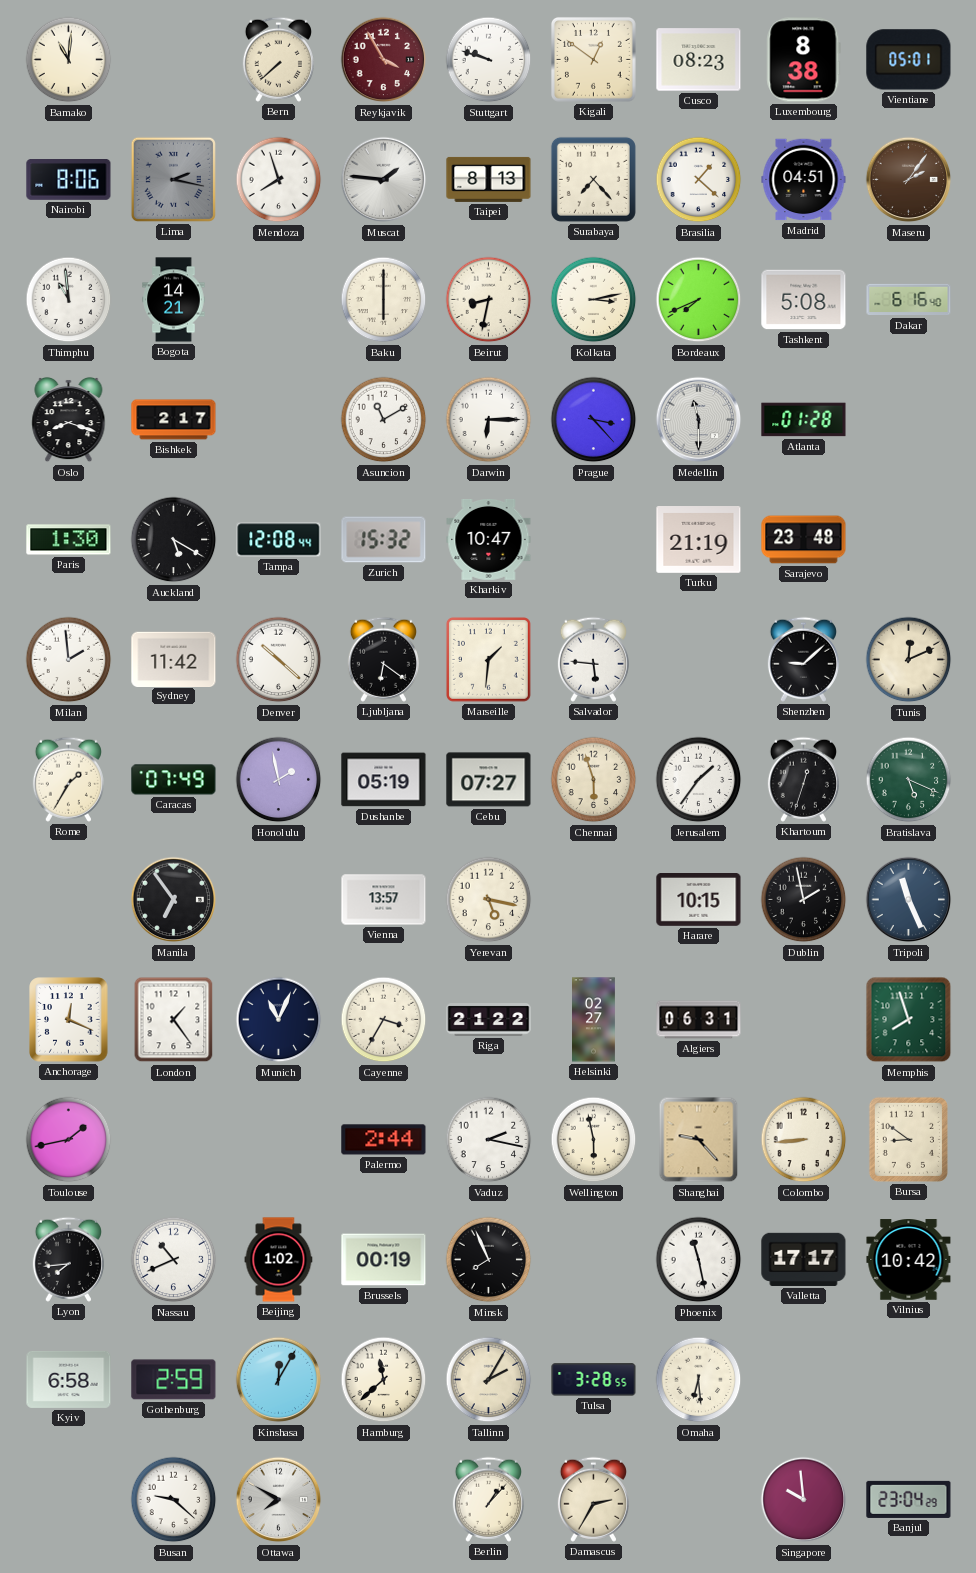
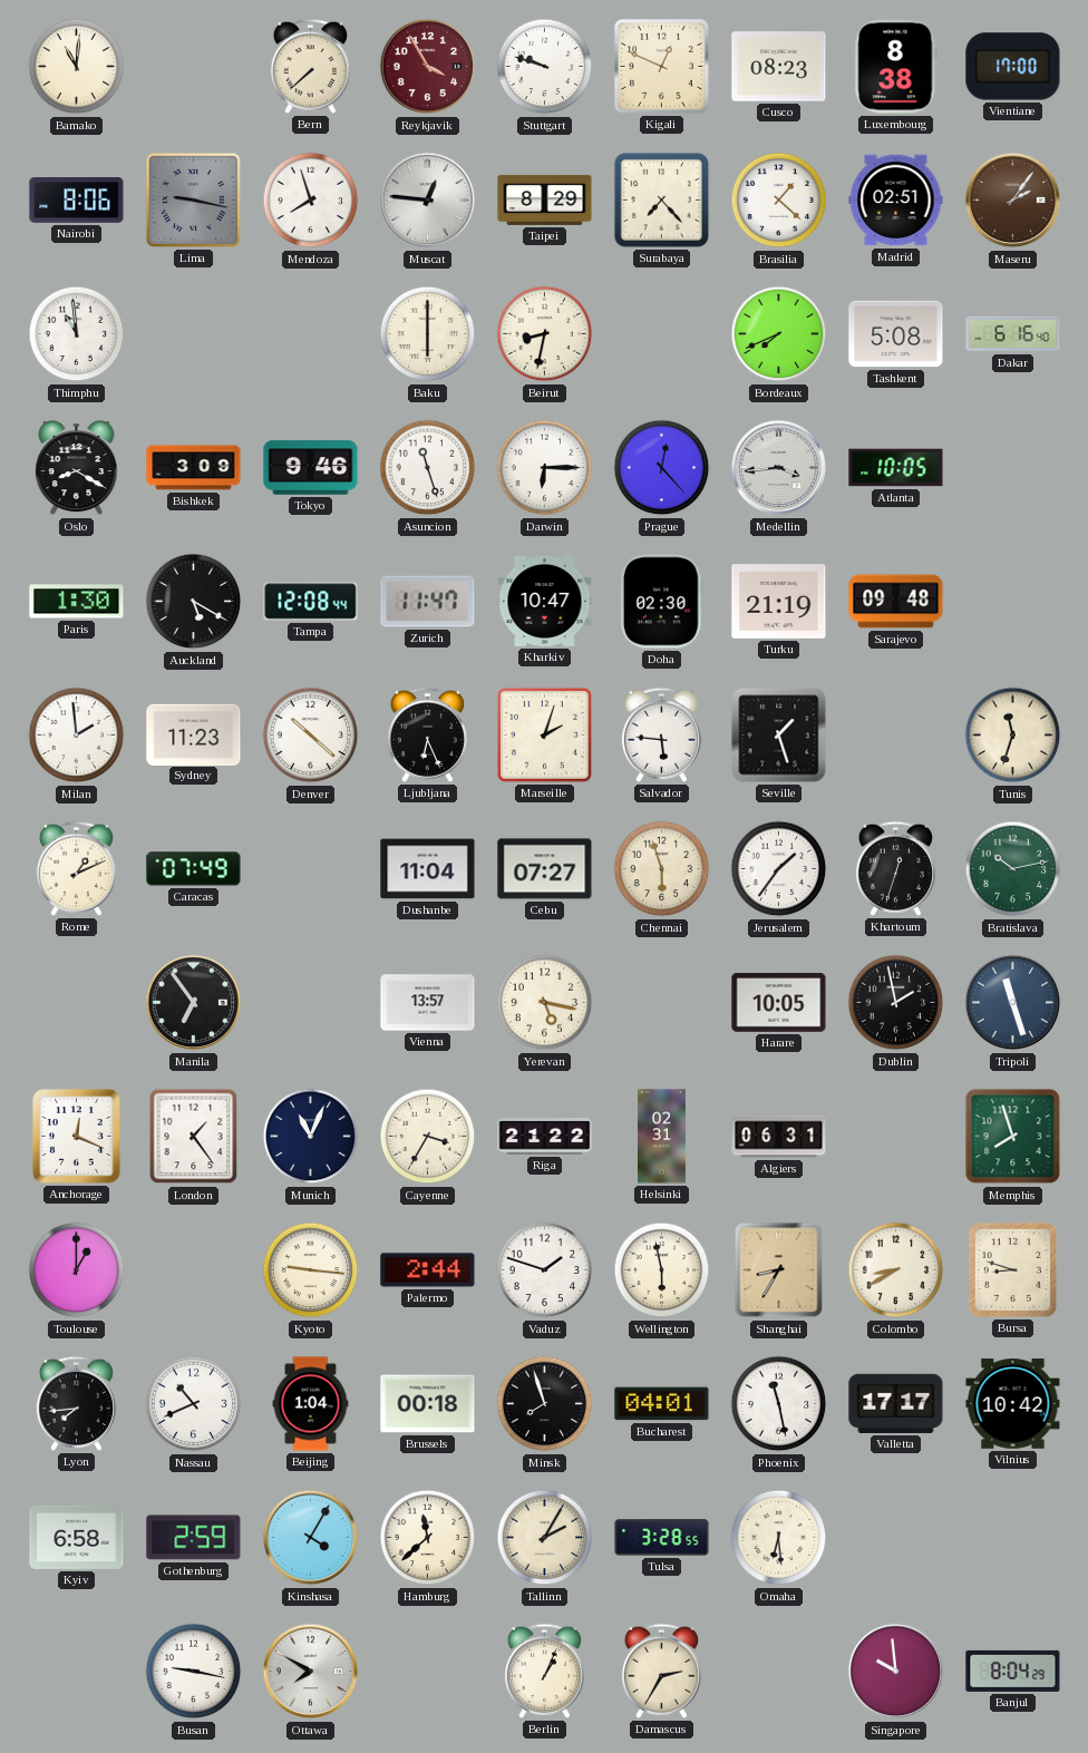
Kigali: 12:51 -> 12:49 (661, 66)
Vientiane: 05:01 -> 17:00 (1013, 67)
Lima: 2:17 -> 9:17 (193, 199)
Muscat: 1:46 -> 12:46 (428, 201)
Taipei: 8:13 -> 8:29 (545, 199)
Madrid: 04:51 -> 02:51 (896, 201)
Bogota: 14:21 -> none (174, 300)
Kolkata: 3:13 -> none (594, 300)
Oslo: 8:18 -> 8:20 (77, 468)
Bishkek: 2:17 -> 3:09 (194, 468)
Tokyo: none -> 9:46 (311, 468)
Asuncion: 11:10 -> 11:27 (428, 468)
Prague: 3:23 -> 12:23 (662, 468)
Medellin: 11:30 -> 3:44 (779, 468)
Atlanta: 01:28 -> 10:05 (896, 468)
Zurich: 15:32 -> 11:47 (428, 602)
Doha: none -> 02:30 (661, 602)
Sarajevo: 23:48 -> 09:48 (896, 602)
Sydney: 11:42 -> 11:23 (194, 734)
Ljubljana: 6:21 -> 6:26 (427, 734)
Marseille: 1:31 -> 2:03 (544, 734)
Seville: none -> 1:27 (779, 736)
Shenzhen: 9:08 -> none (803, 659)
Tunis: 12:11 -> 11:33 (1013, 736)
Rome: 1:35 -> 1:11 (76, 868)
Honolulu: 1:58 -> none (279, 780)
Dushanbe: 05:19 -> 11:04 (428, 869)
Bratislava: 5:19 -> 10:13 (1013, 869)
Harare: 10:15 -> 10:05 (779, 1003)
Tripoli: 11:26 -> 11:27 (1013, 1003)
Helsinki: 02:27 -> 02:31 (662, 1137)
Toulouse: 1:43 -> 1:00 (77, 1270)
Kyoto: none -> 9:16 (311, 1270)
Vaduz: 2:17 -> 1:48 (545, 1270)
Shanghai: 9:23 -> 8:35 (779, 1270)
Colombo: 8:44 -> 8:40 (896, 1270)
Bursa: 8:51 -> 8:48 (1012, 1269)
Beijing: 1:02 -> 1:04 (311, 1404)
Brussels: 00:19 -> 00:18 (428, 1404)
Minsk: 7:56 -> 7:57 (545, 1404)
Bucharest: none -> 04:01 (662, 1404)
Kinshasa: 12:05 -> 4:05 (311, 1538)
Busan: 9:22 -> 9:17 (194, 1672)
Berlin: 1:07 -> 1:04 (544, 1671)
Banjul: 23:04 -> 8:04 (1013, 1671)
